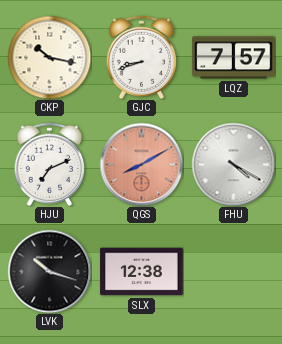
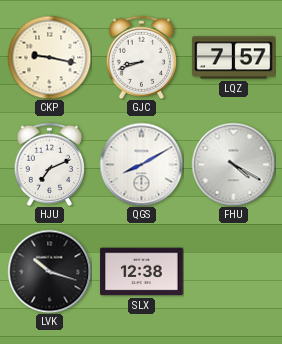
CKP: 10:17 -> 9:17 (49, 57)
QGS dial: salmon -> white (141, 164)
